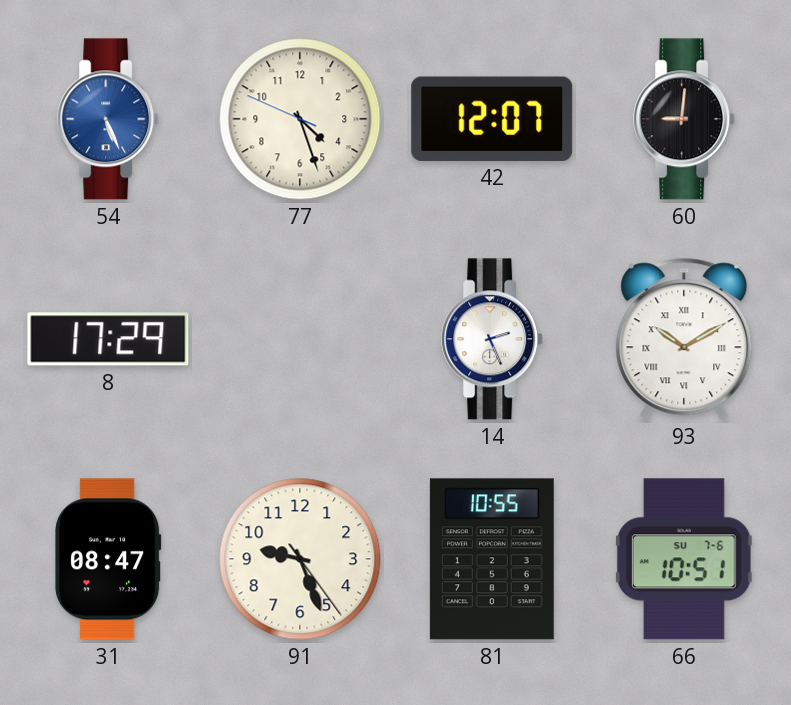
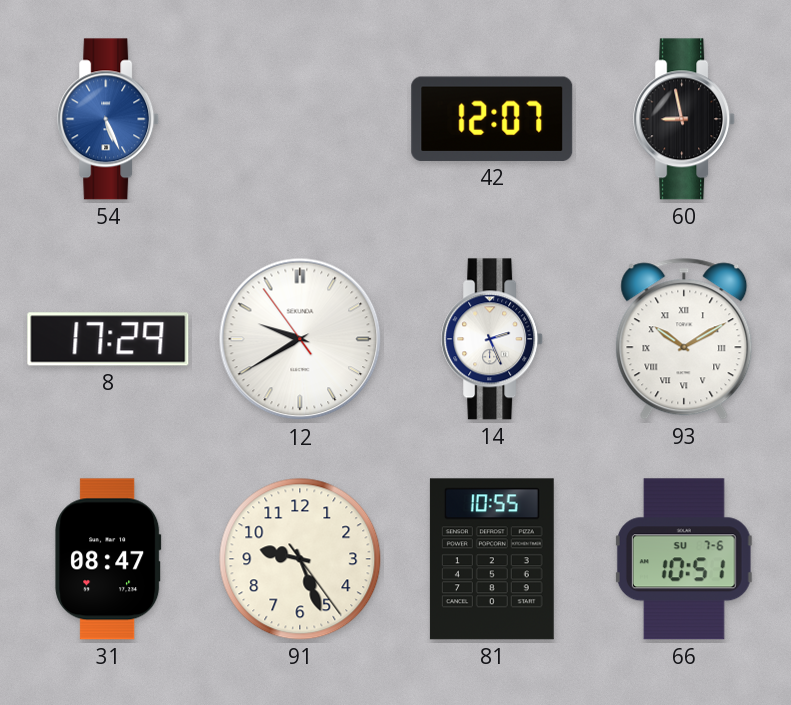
77: 4:26 -> none (300, 119)
60: 9:01 -> 8:58 (685, 119)
12: none -> 9:39 (300, 339)
